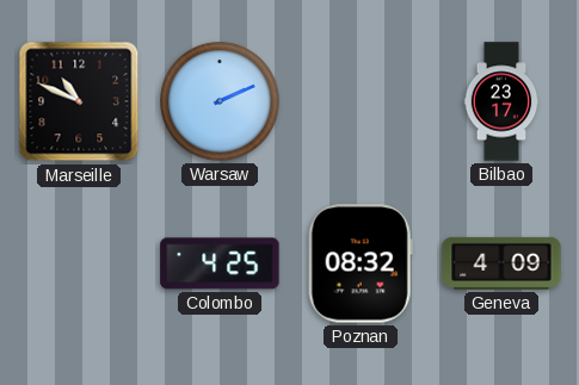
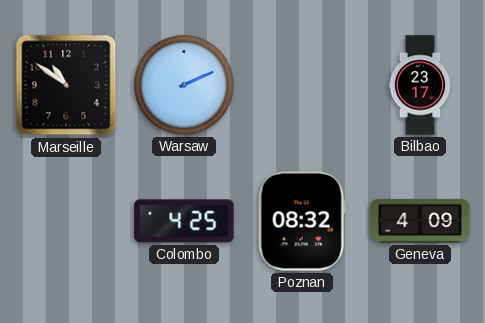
Marseille: 10:49 -> 10:51 (66, 85)
